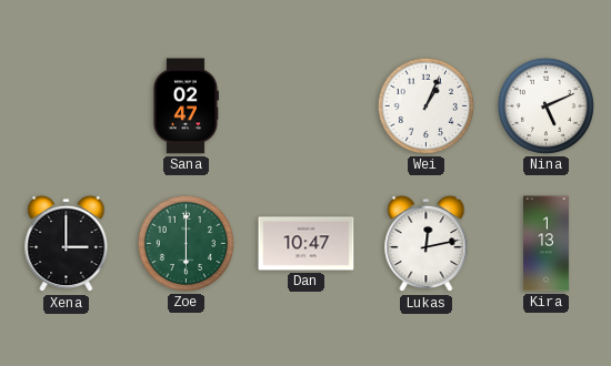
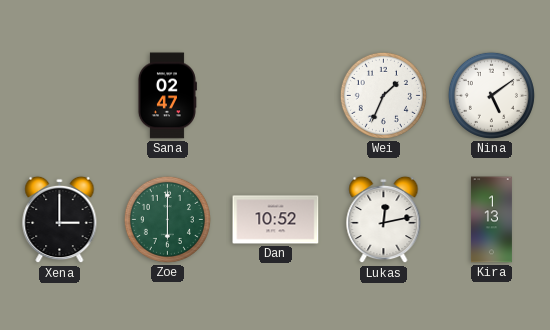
Wei: 1:04 -> 1:34 (383, 95)
Nina: 5:11 -> 5:09 (491, 95)
Dan: 10:47 -> 10:52 (276, 220)
